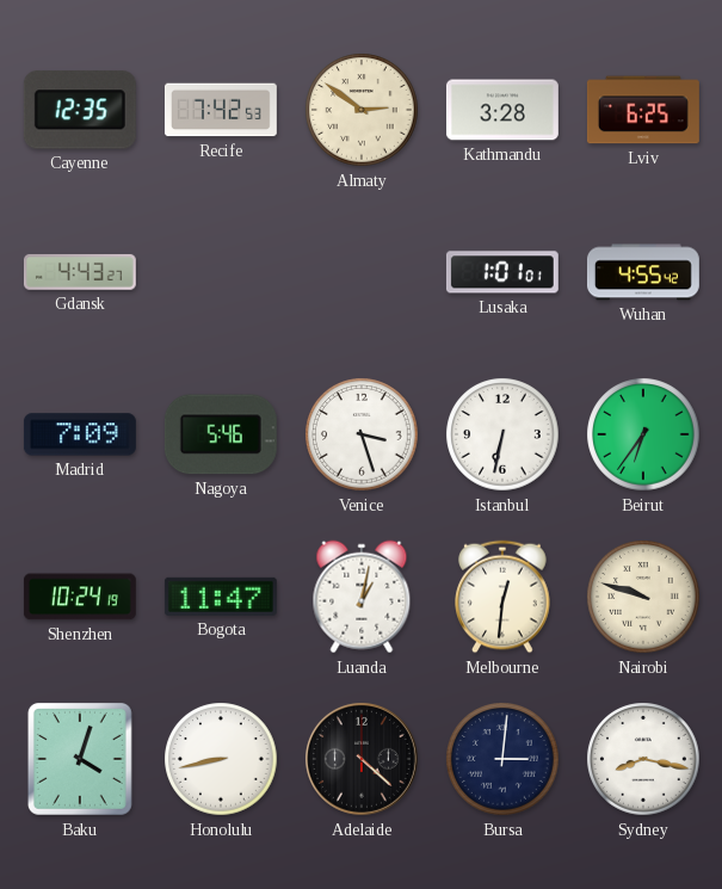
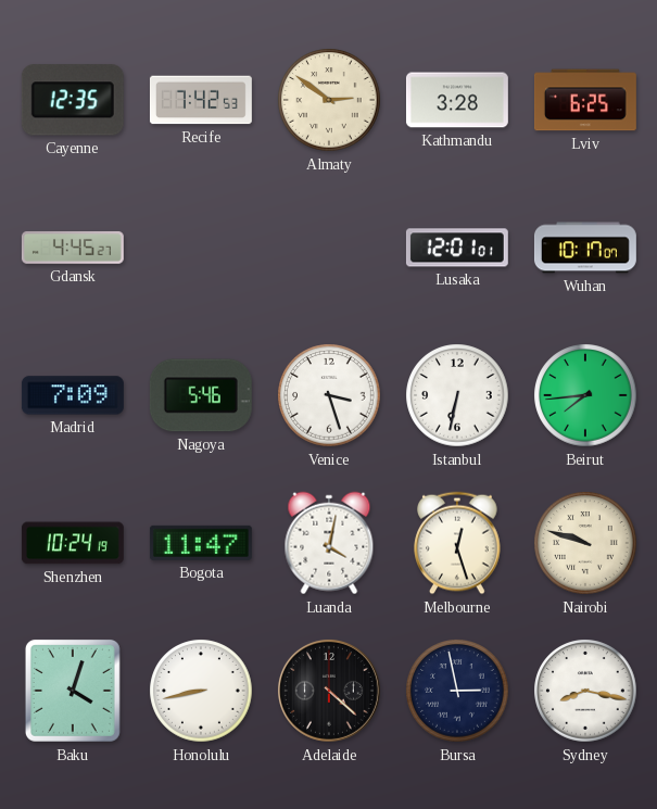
Gdansk: 4:43 -> 4:45 (73, 248)
Lusaka: 1:01 -> 12:01 (457, 248)
Wuhan: 4:55 -> 10:17 (585, 248)
Beirut: 6:36 -> 7:44 (585, 395)
Luanda: 1:02 -> 4:02 (329, 543)
Melbourne: 12:31 -> 12:27 (457, 543)
Bursa: 3:01 -> 2:58 (457, 691)
